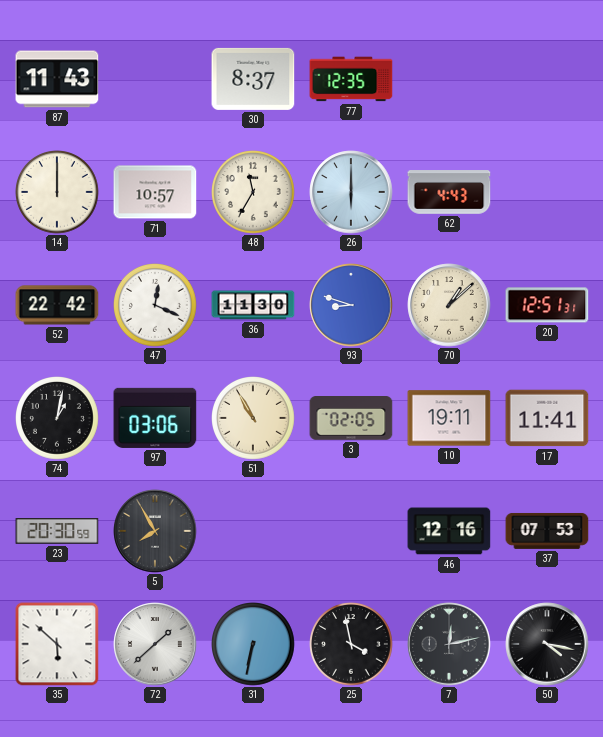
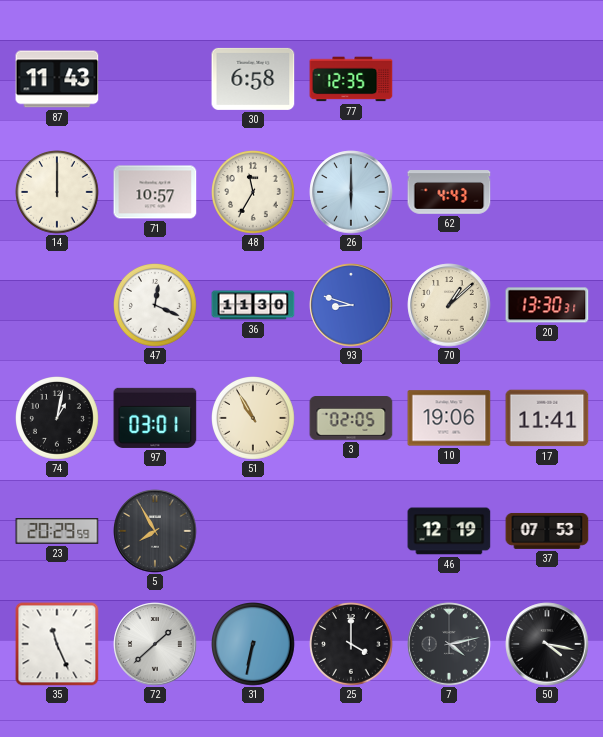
30: 8:37 -> 6:58 (253, 79)
52: 22:42 -> none (57, 305)
20: 12:51 -> 13:30 (547, 305)
97: 03:06 -> 03:01 (155, 418)
10: 19:11 -> 19:06 (449, 418)
23: 20:30 -> 20:29 (57, 532)
46: 12:16 -> 12:19 (449, 531)
35: 5:52 -> 11:26 (57, 644)
25: 3:58 -> 4:00 (352, 645)
7: 12:13 -> 4:13 (449, 644)
